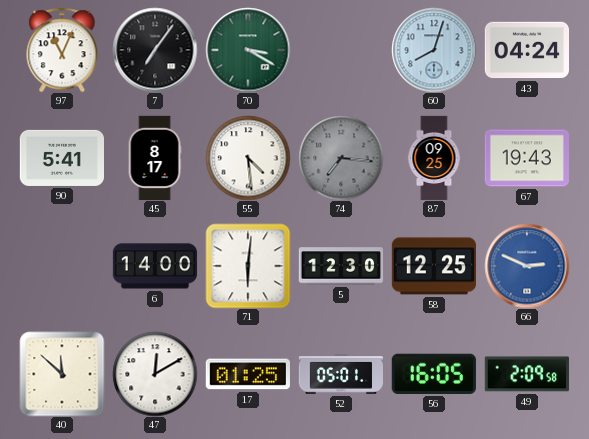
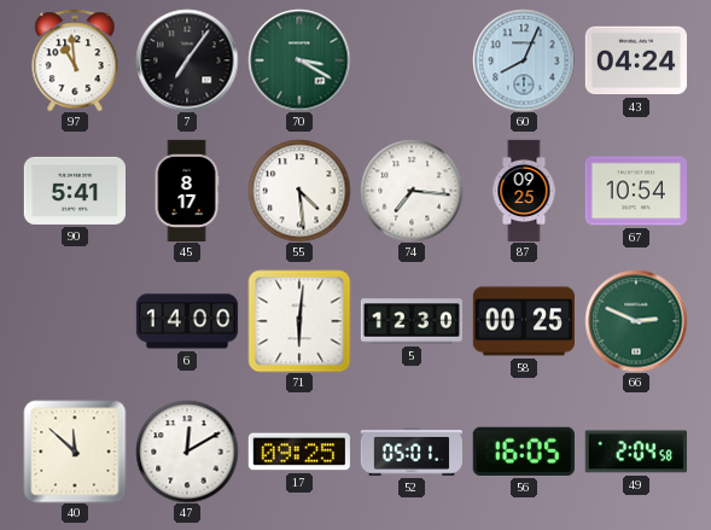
97: 11:04 -> 10:59 (75, 60)
60: 8:03 -> 8:04 (524, 60)
74 dial: grey -> white (412, 191)
67: 19:43 -> 10:54 (635, 191)
58: 12:25 -> 00:25 (523, 321)
66 dial: blue -> green (636, 321)
17: 01:25 -> 09:25 (299, 452)
49: 2:09 -> 2:04 (636, 452)
